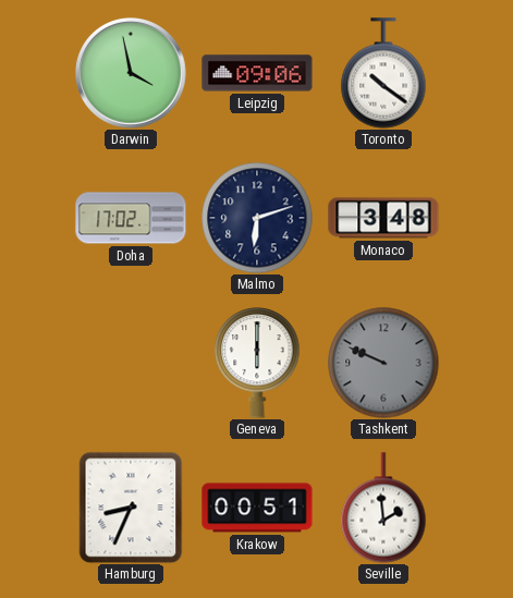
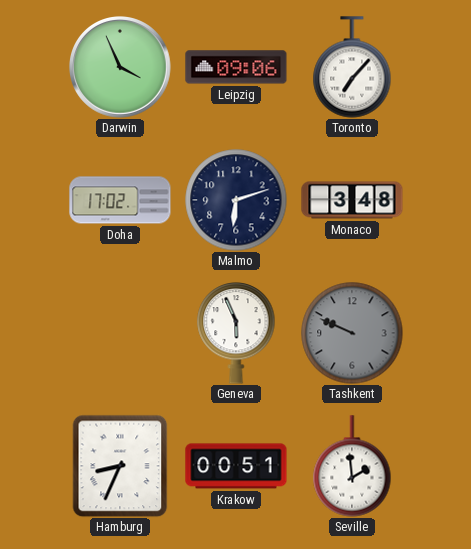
Darwin: 3:58 -> 3:56 (121, 68)
Toronto: 10:21 -> 7:07 (352, 67)
Geneva: 6:00 -> 5:56 (236, 333)
